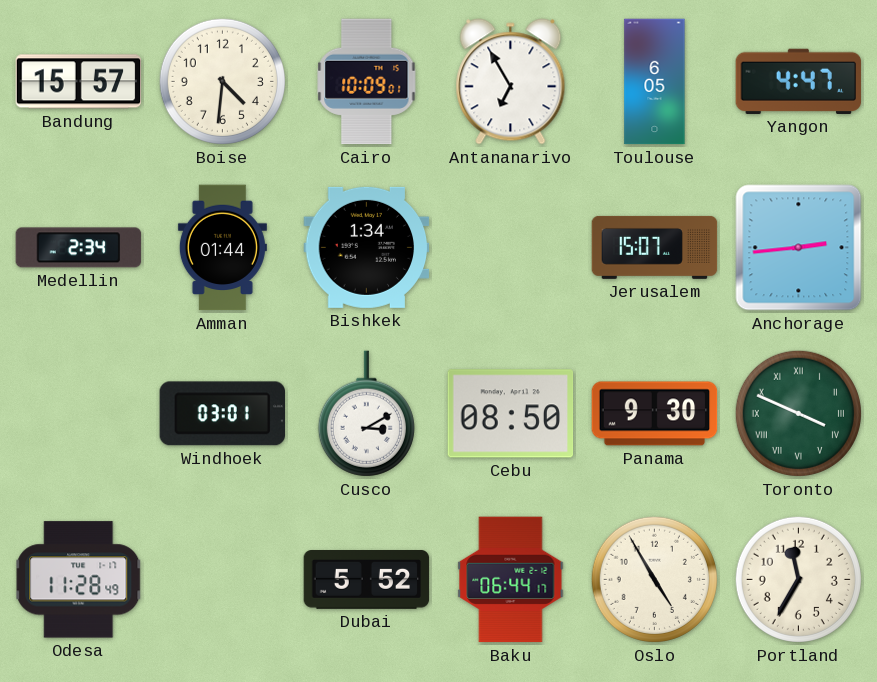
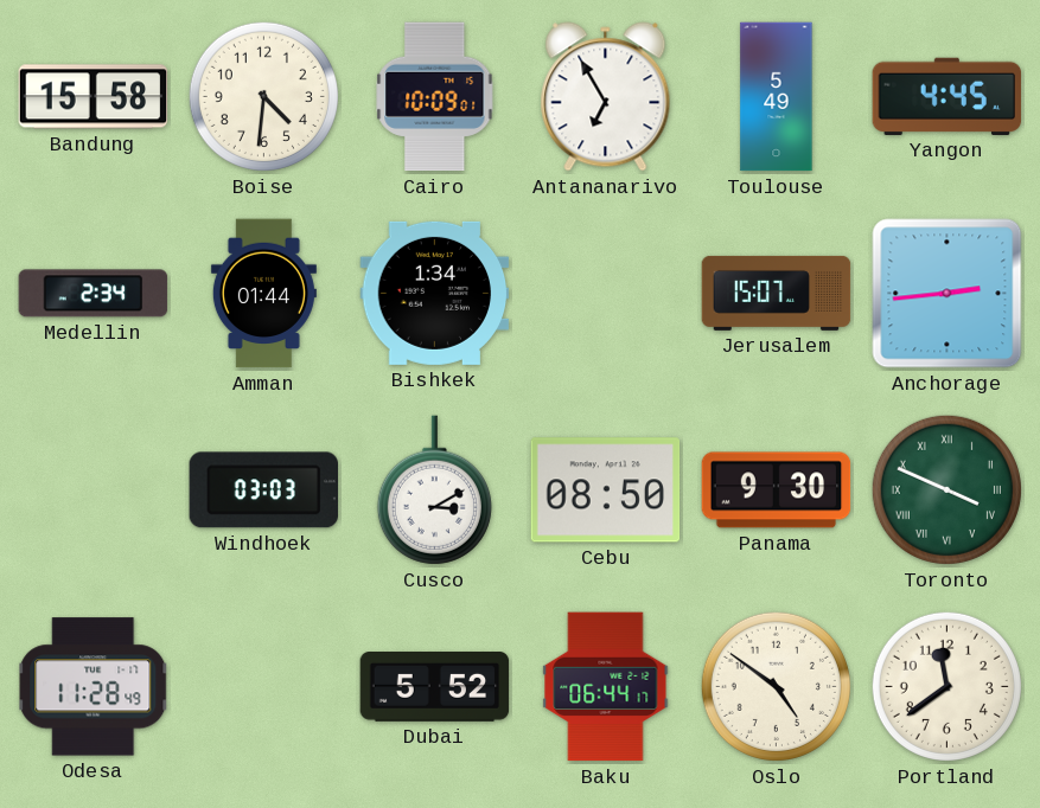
Bandung: 15:57 -> 15:58 (94, 97)
Toulouse: 6:05 -> 5:49 (777, 97)
Yangon: 4:47 -> 4:45 (948, 96)
Windhoek: 03:01 -> 03:03 (263, 490)
Oslo: 4:55 -> 4:51 (776, 686)
Portland: 11:35 -> 11:39 (946, 686)
